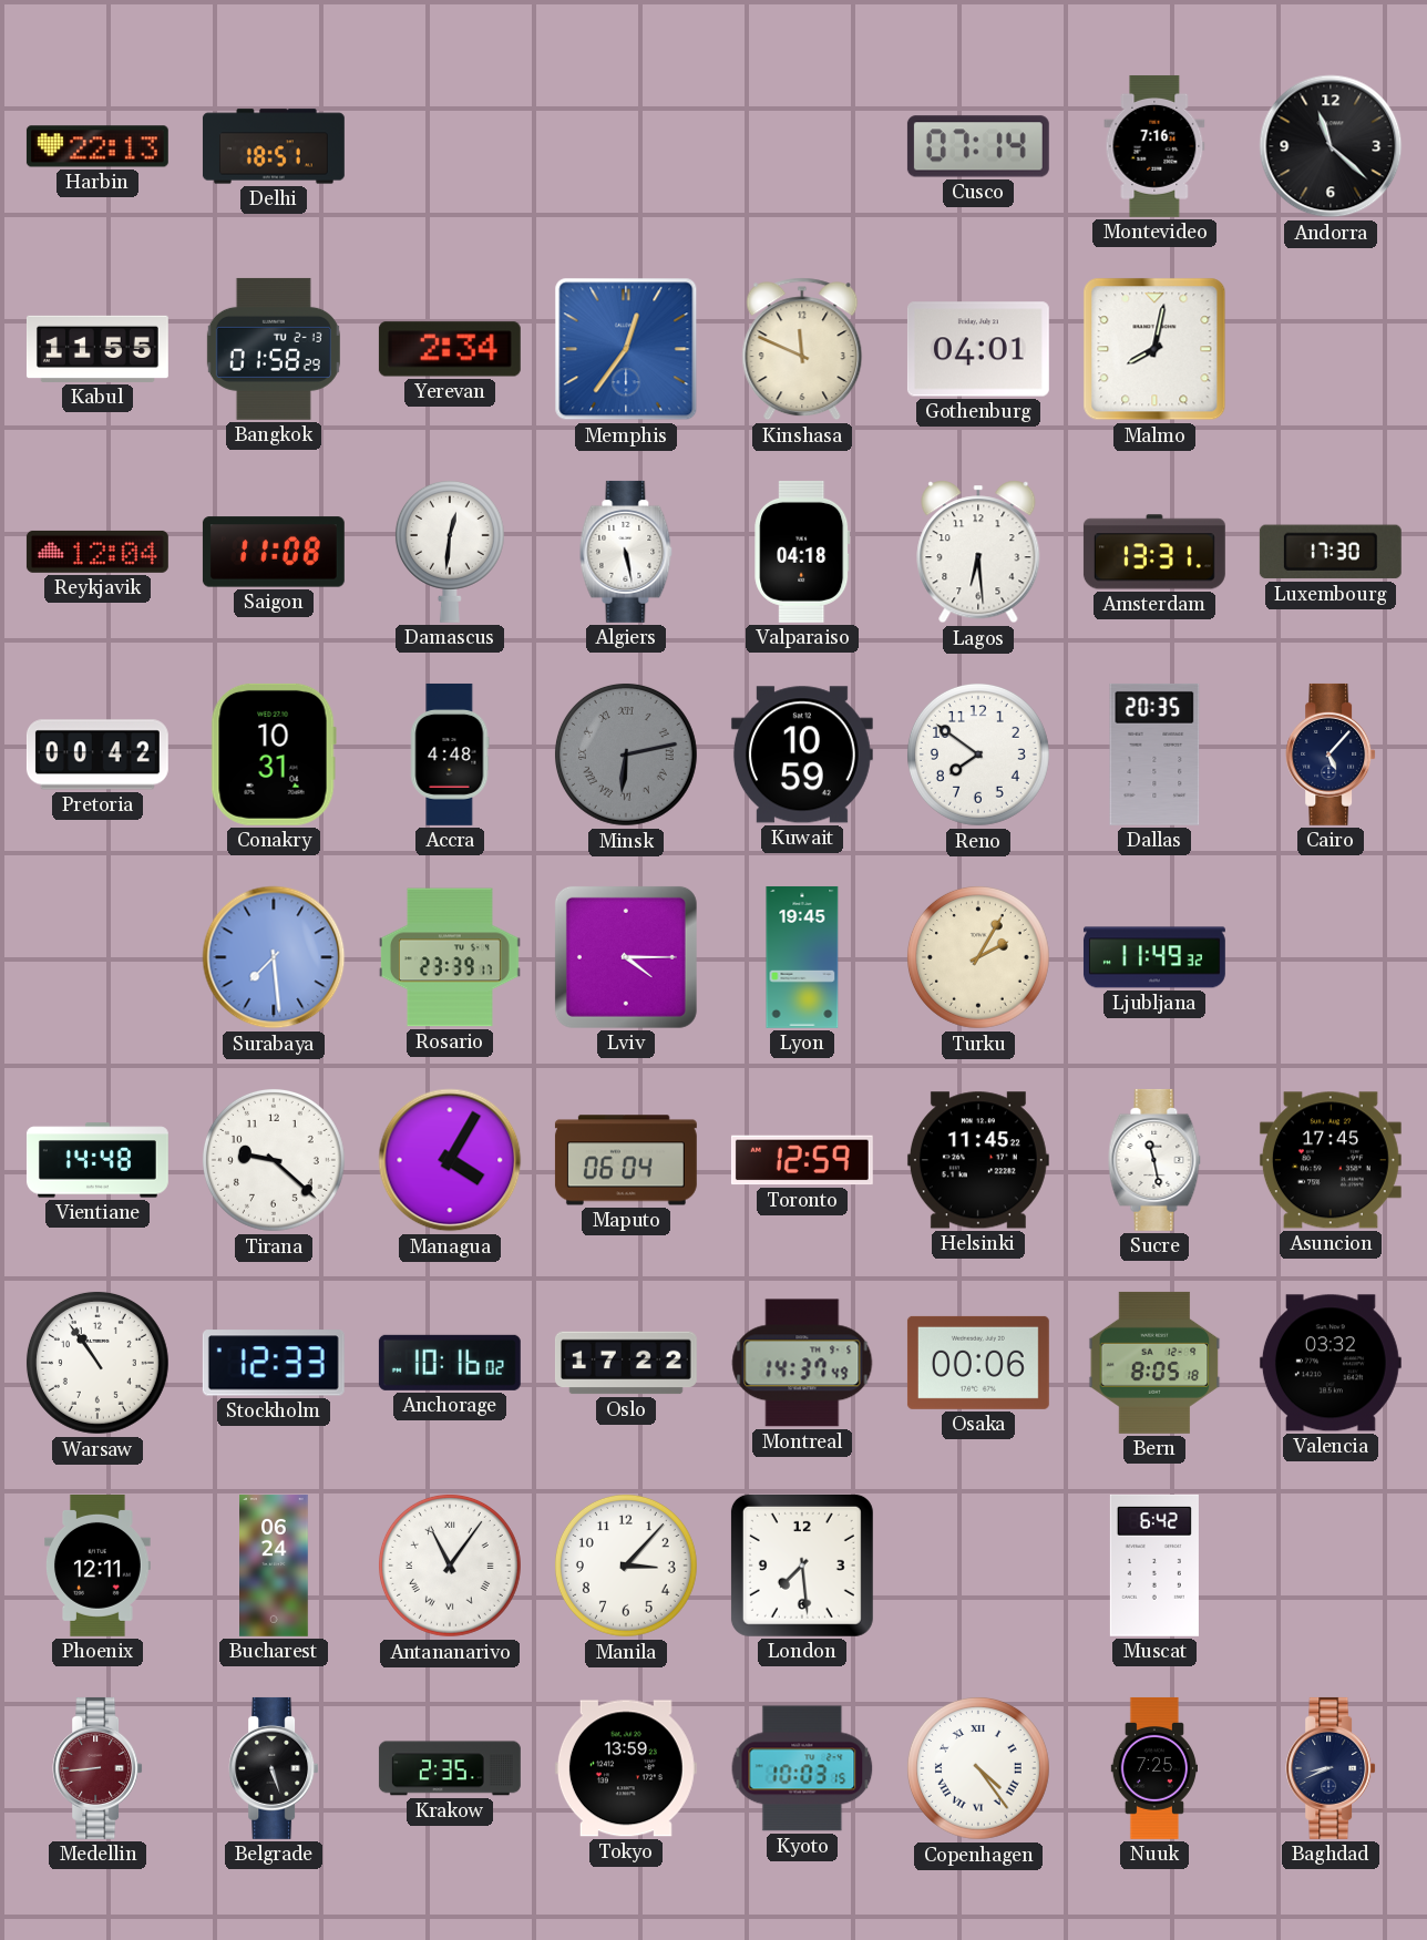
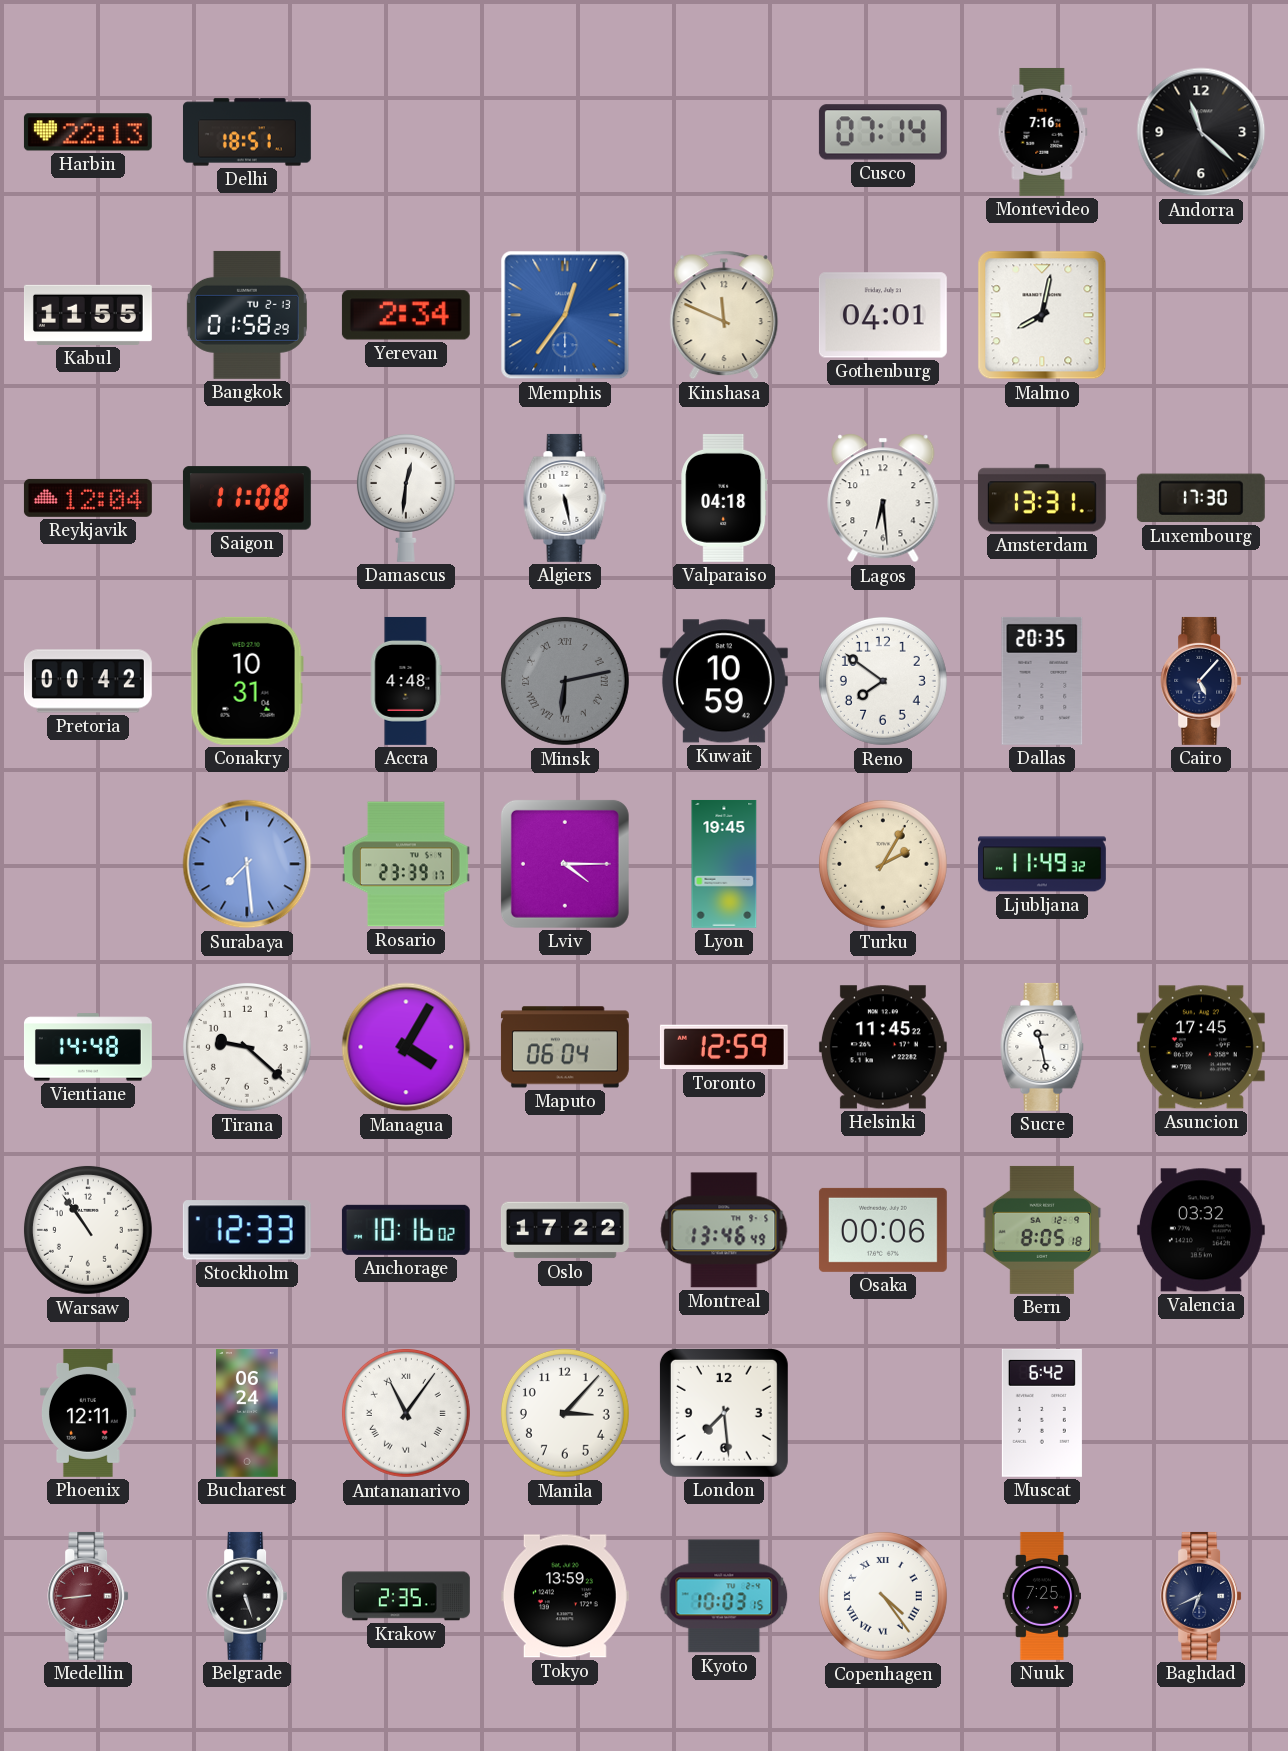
Montreal: 14:37 -> 13:46 (724, 1230)
Baghdad: 8:41 -> 6:41 (1201, 1596)
